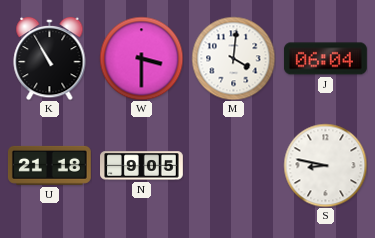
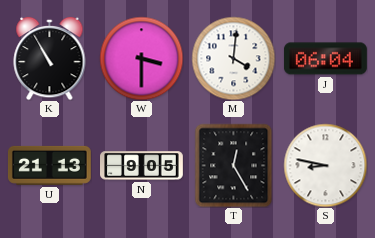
U: 21:18 -> 21:13 (49, 165)
T: none -> 12:25 (234, 165)
